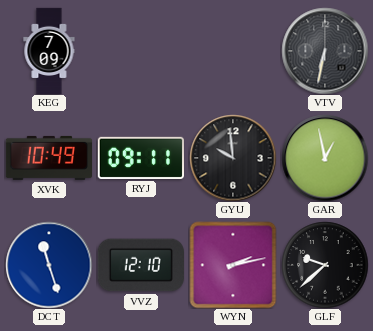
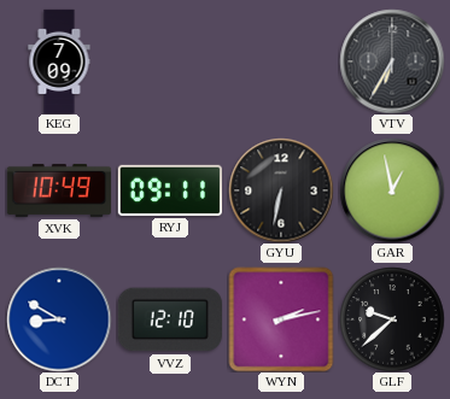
VTV: 6:32 -> 6:35 (392, 61)
GYU: 9:59 -> 6:32 (281, 190)
DCT: 11:27 -> 8:50 (59, 319)
